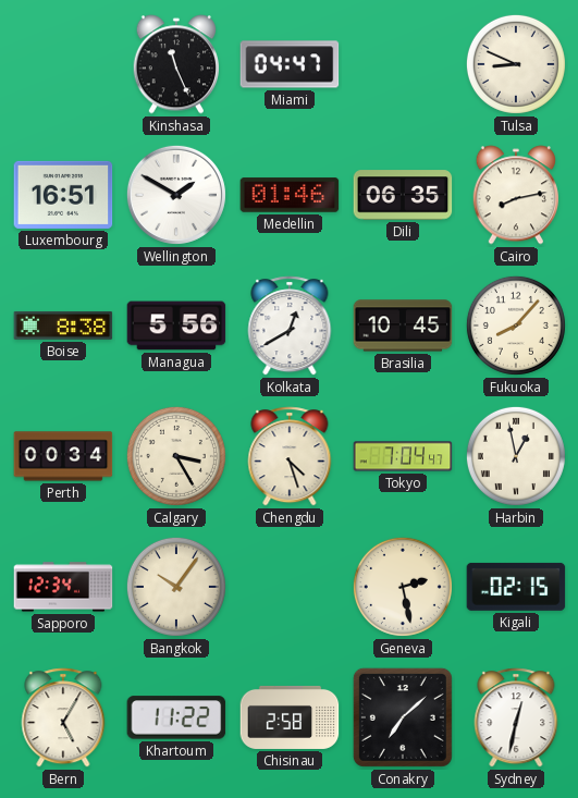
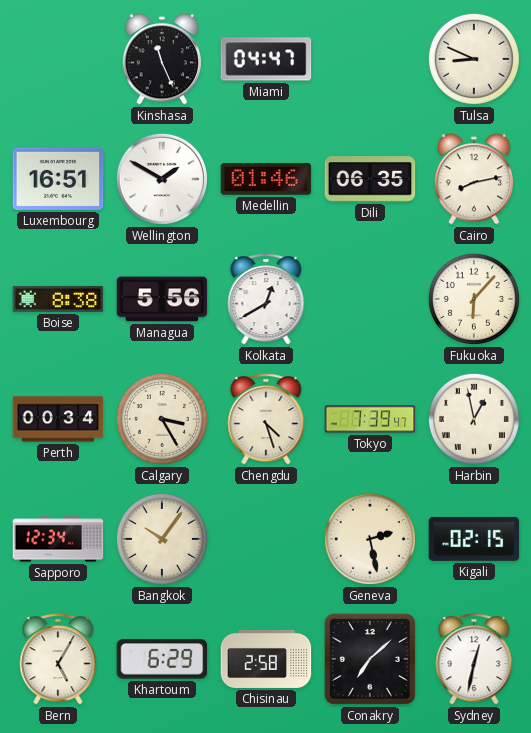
Brasilia: 10:45 -> none (403, 326)
Fukuoka: 8:07 -> 6:07 (474, 299)
Tokyo: 7:04 -> 7:39 (370, 419)
Khartoum: 11:22 -> 6:29 (162, 659)
